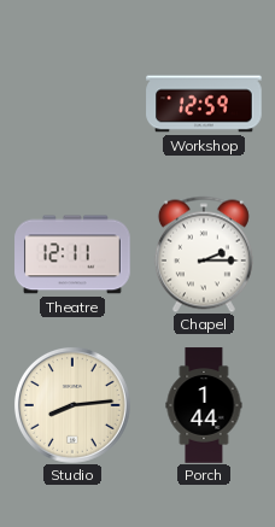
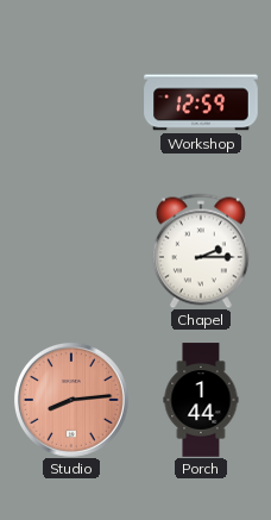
Theatre: 12:11 -> none (72, 254)
Studio dial: cream -> salmon (71, 400)
